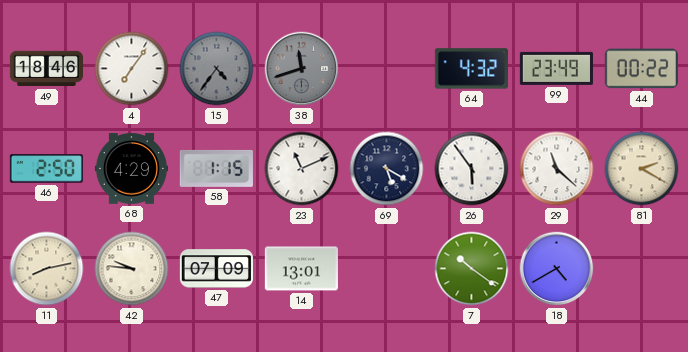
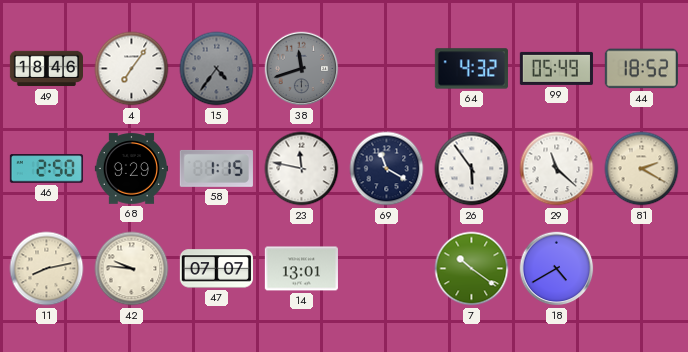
99: 23:49 -> 05:49 (556, 68)
44: 00:22 -> 18:52 (641, 69)
68: 4:29 -> 9:29 (131, 169)
23: 11:11 -> 11:47 (302, 169)
69: 5:20 -> 11:20 (387, 169)
47: 07:09 -> 07:07 (216, 269)
